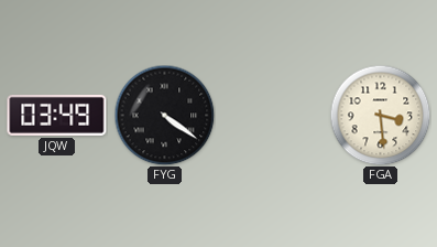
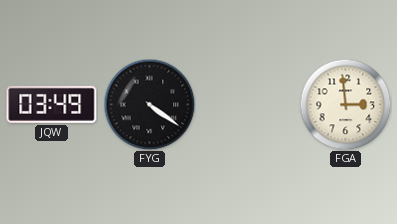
FGA: 3:29 -> 2:59 (345, 104)
